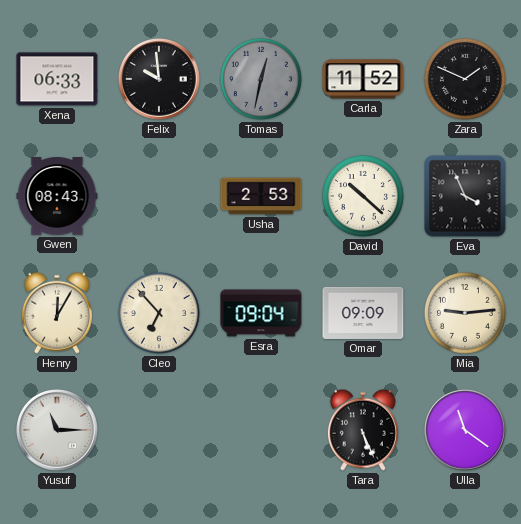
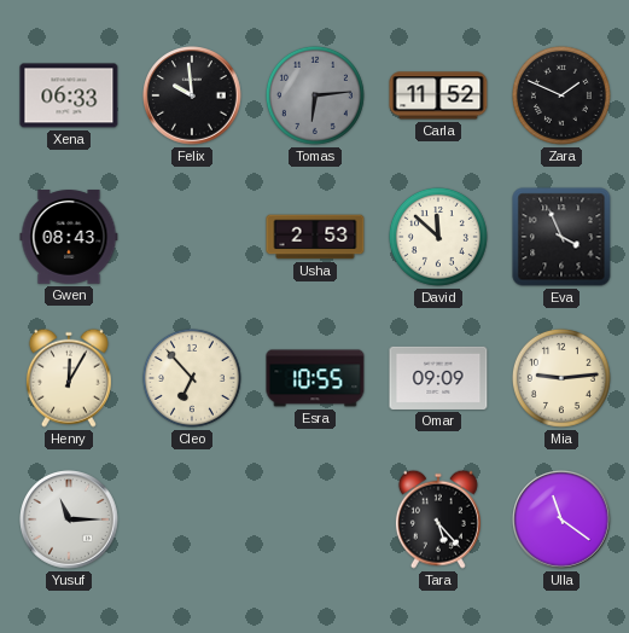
Tomas: 12:32 -> 6:14 (315, 95)
David: 10:22 -> 11:52 (438, 237)
Esra: 09:04 -> 10:55 (315, 378)
Tara: 5:26 -> 5:23 (438, 519)
